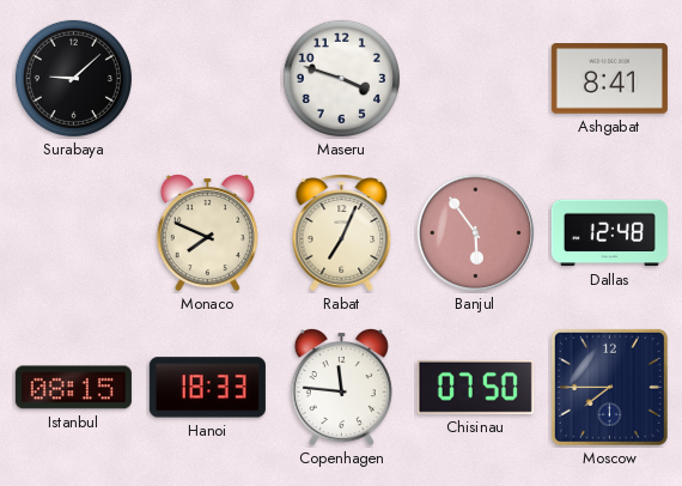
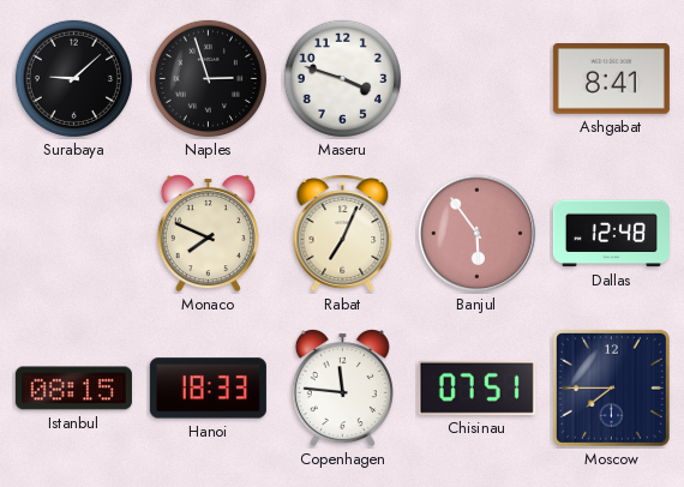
Naples: none -> 2:57 (208, 78)
Chisinau: 07:50 -> 07:51 (476, 387)
